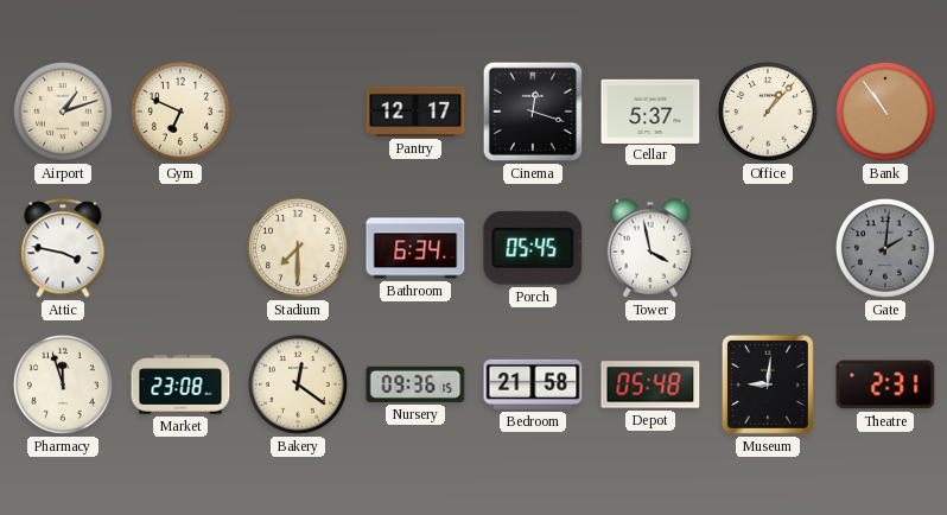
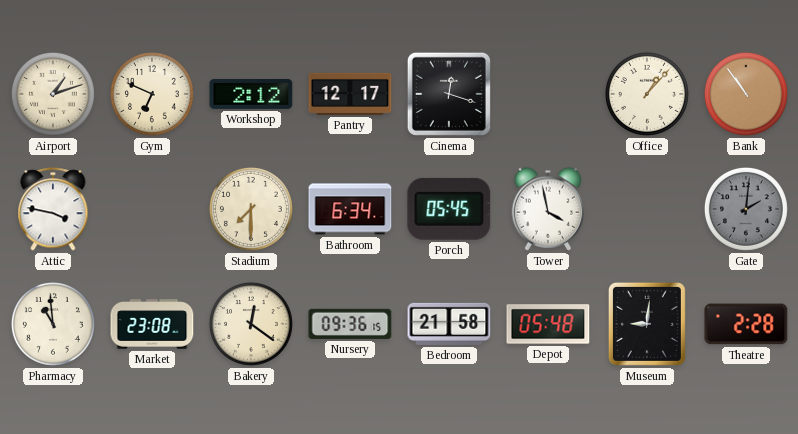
Workshop: none -> 2:12 (251, 94)
Cellar: 5:37 -> none (650, 110)
Pharmacy: 11:57 -> 10:59 (53, 324)
Theatre: 2:31 -> 2:28 (746, 324)
